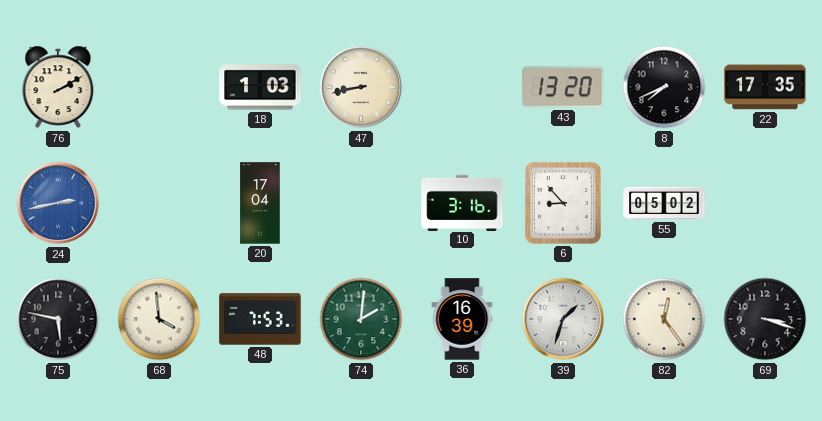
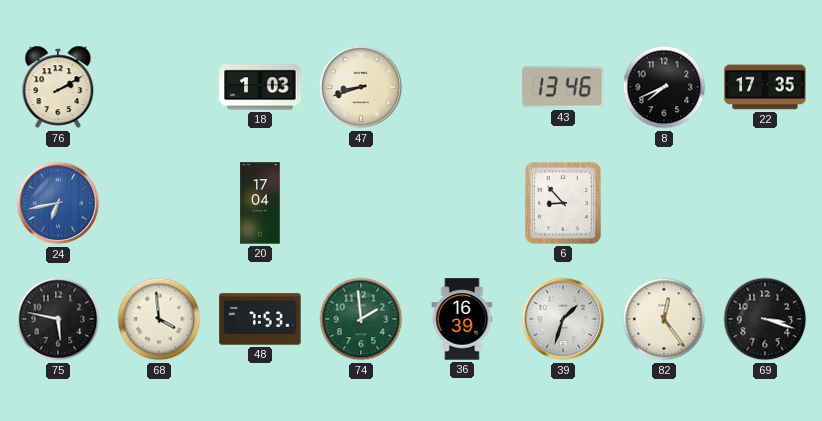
47: 8:43 -> 8:42 (361, 87)
43: 13:20 -> 13:46 (563, 87)
24: 2:43 -> 6:43 (58, 203)
10: 3:16 -> none (462, 202)
55: 05:02 -> none (664, 203)
74: 2:01 -> 1:59 (361, 319)
